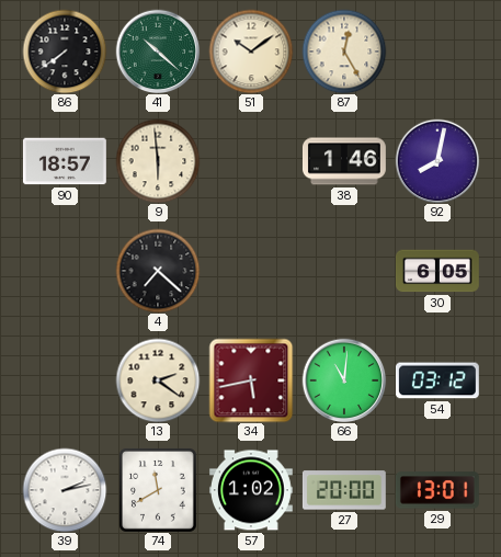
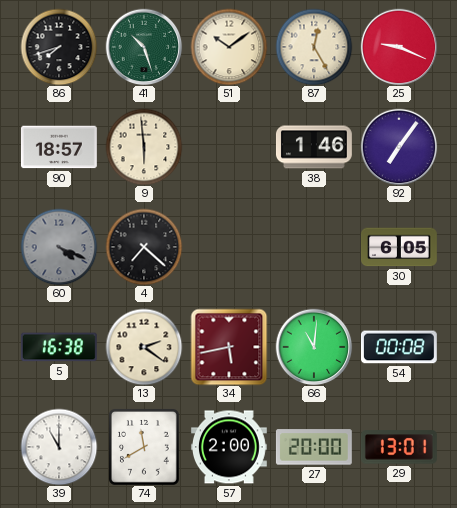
86: 7:39 -> 7:42 (59, 47)
41: 10:22 -> 10:27 (144, 47)
25: none -> 9:19 (399, 47)
92: 8:02 -> 7:06 (399, 147)
60: none -> 4:19 (59, 247)
5: none -> 16:38 (59, 347)
54: 03:12 -> 00:08 (399, 347)
39: 2:13 -> 11:00 (59, 447)
57: 1:02 -> 2:00 (229, 447)
